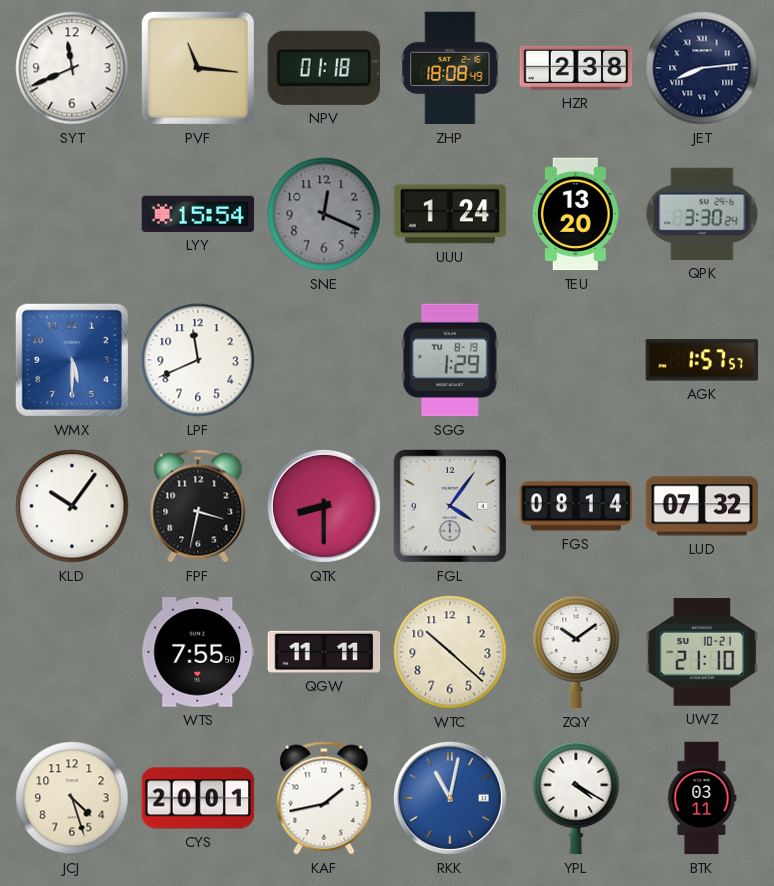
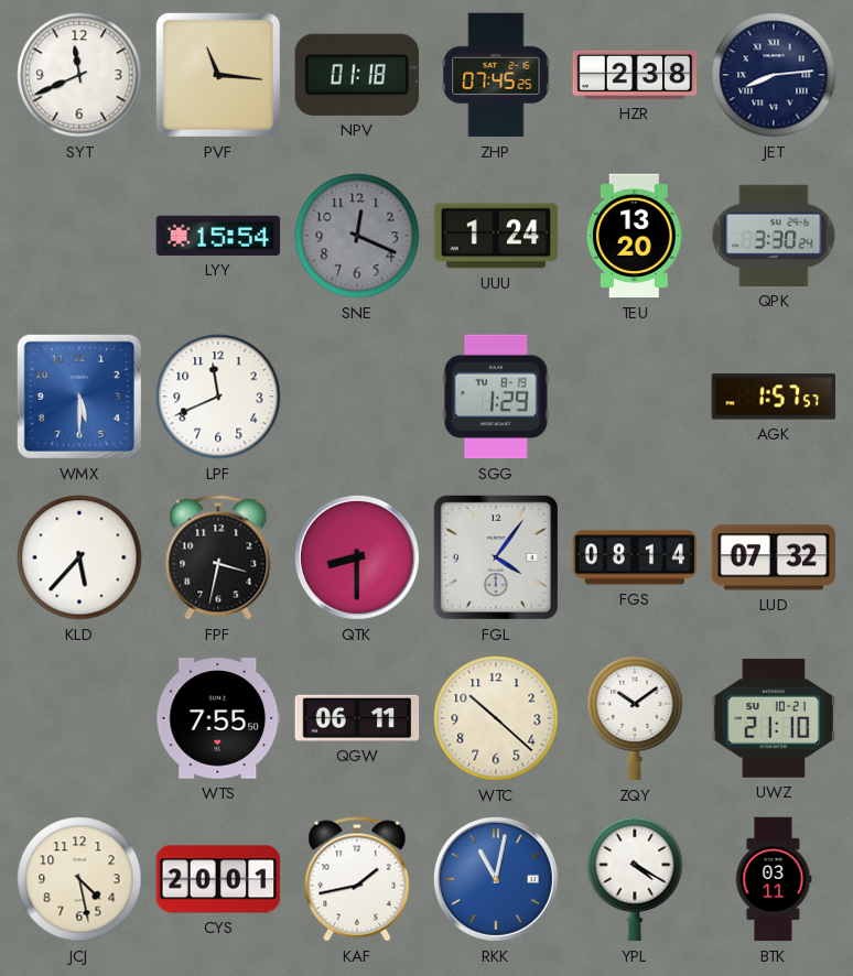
ZHP: 18:08 -> 07:45 (496, 75)
KLD: 10:06 -> 5:37 (79, 557)
QGW: 11:11 -> 06:11 (357, 718)
JCJ: 4:27 -> 4:28 (79, 879)
